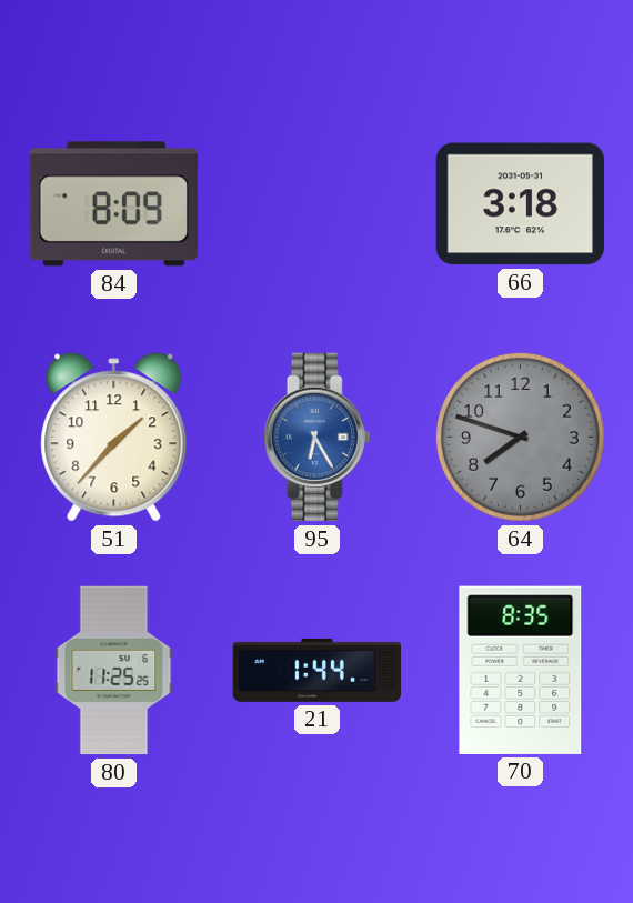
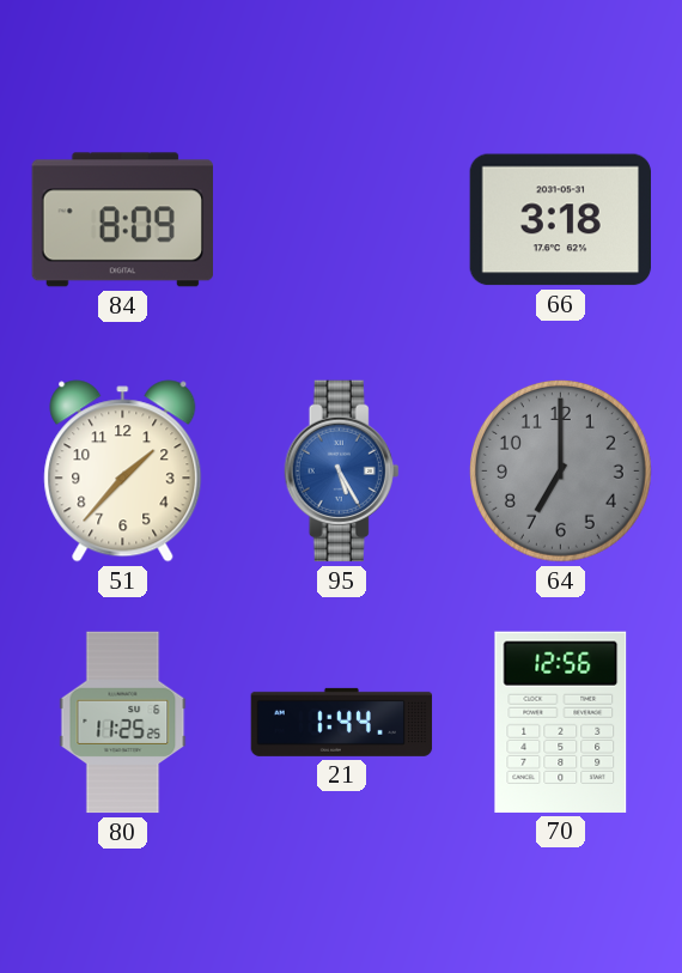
95: 6:25 -> 5:25 (342, 472)
64: 7:48 -> 7:00 (560, 470)
70: 8:35 -> 12:56 (561, 722)
